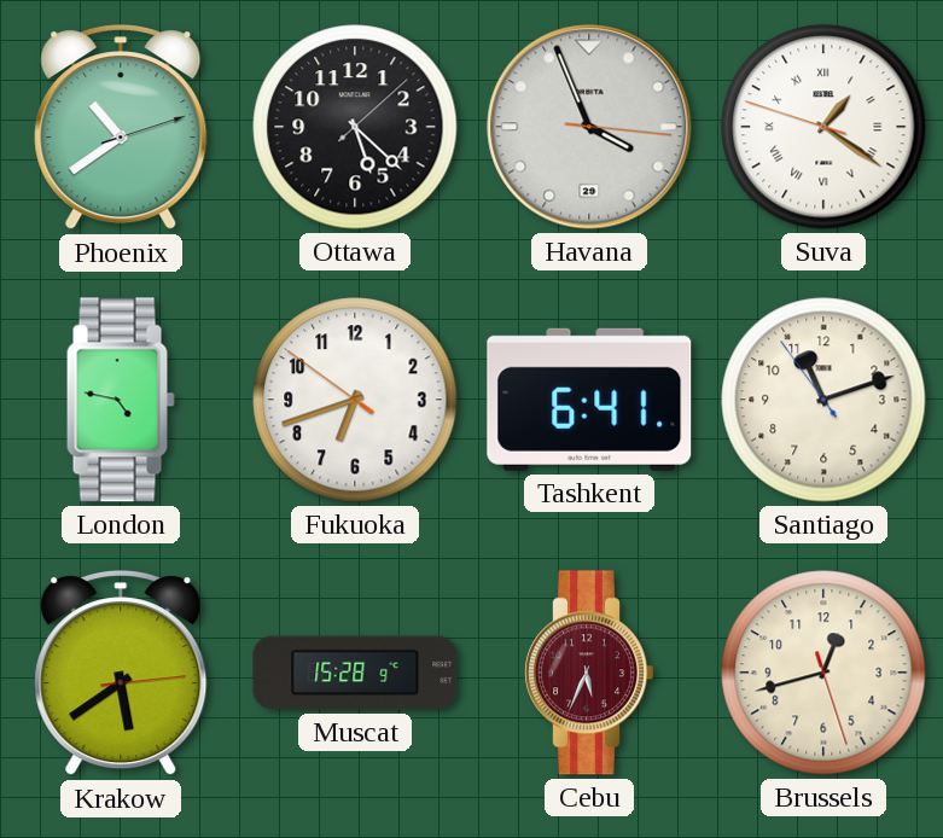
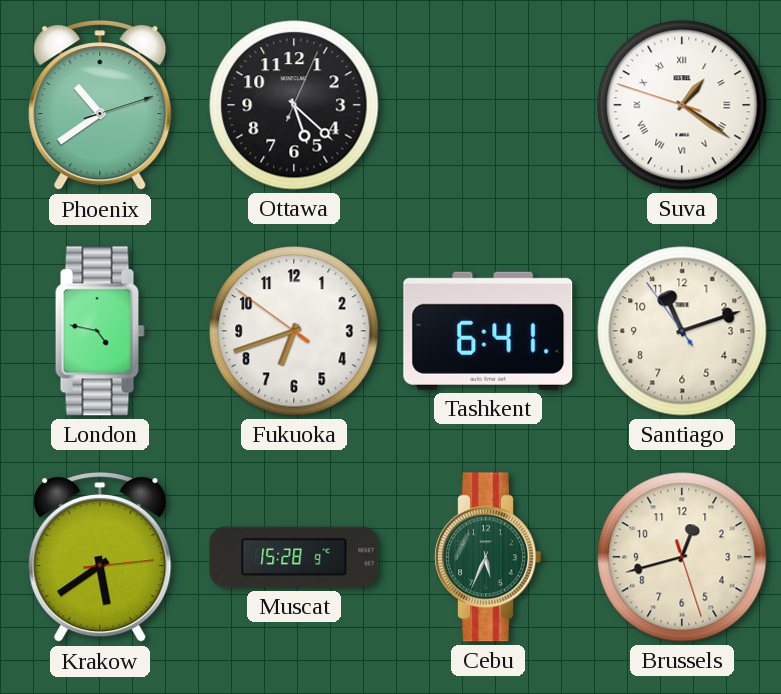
Ottawa: 5:22:08 -> 5:22:04 (294, 105)
Havana: 3:56 -> none (589, 127)
Cebu dial: burgundy -> green (487, 557)
